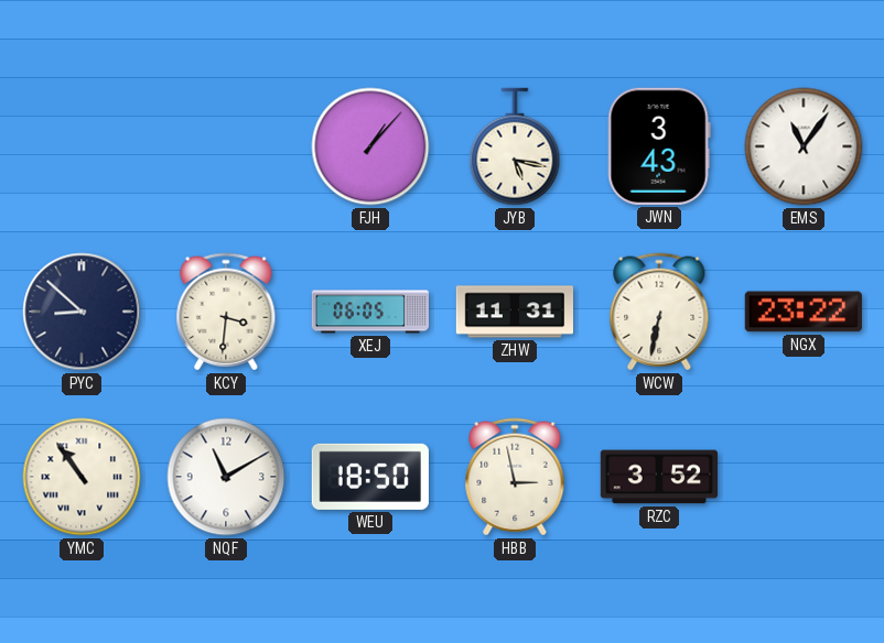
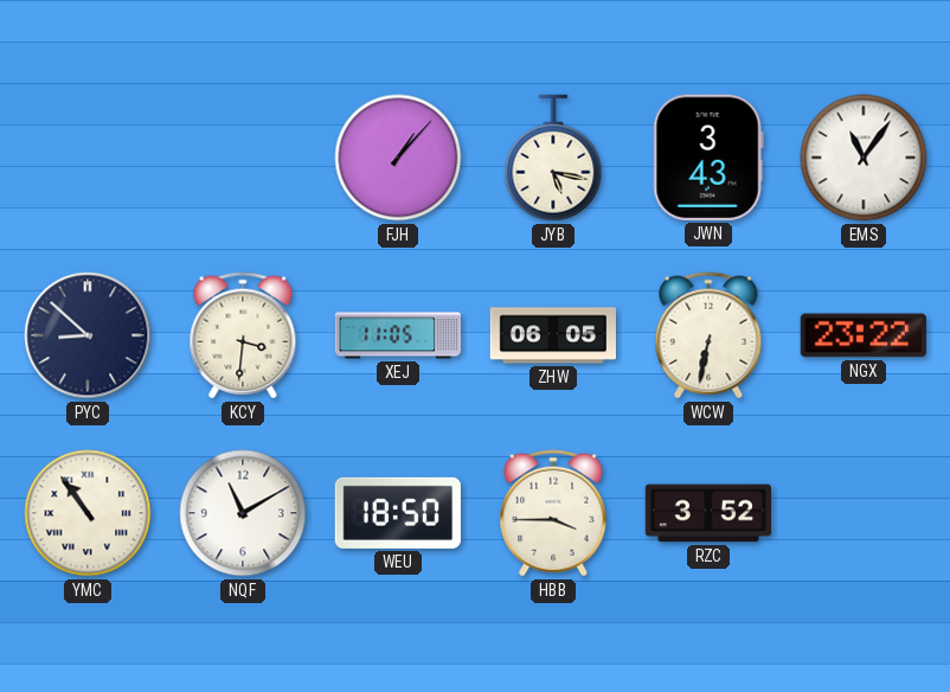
XEJ: 06:05 -> 11:05 (397, 335)
ZHW: 11:31 -> 06:05 (552, 335)
HBB: 2:58 -> 3:45 (553, 513)
